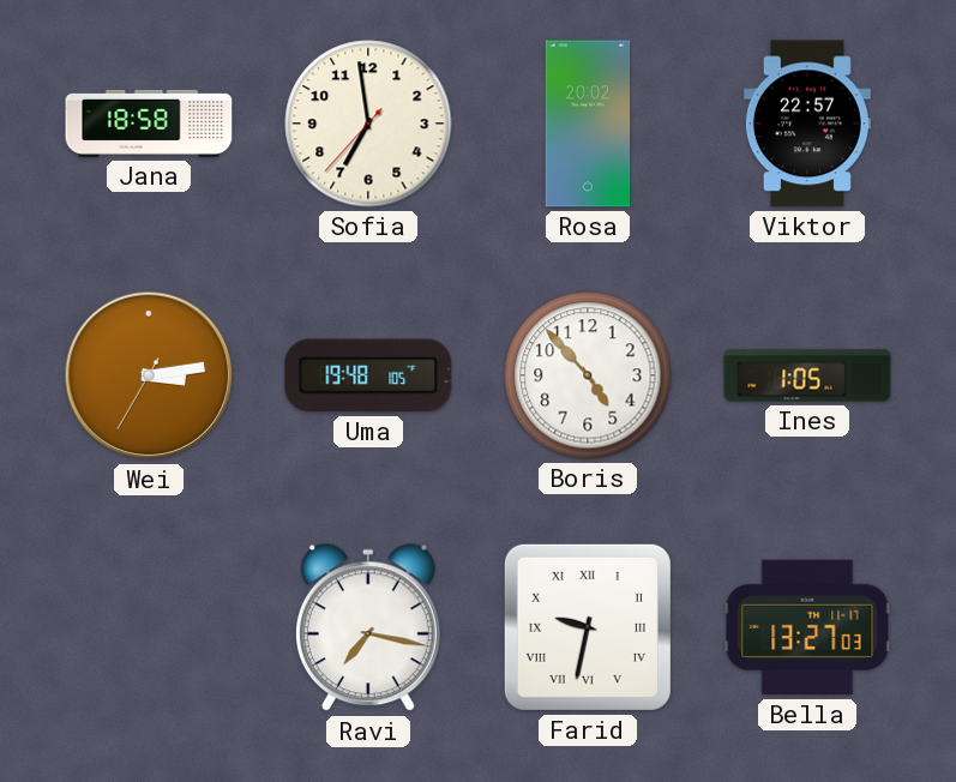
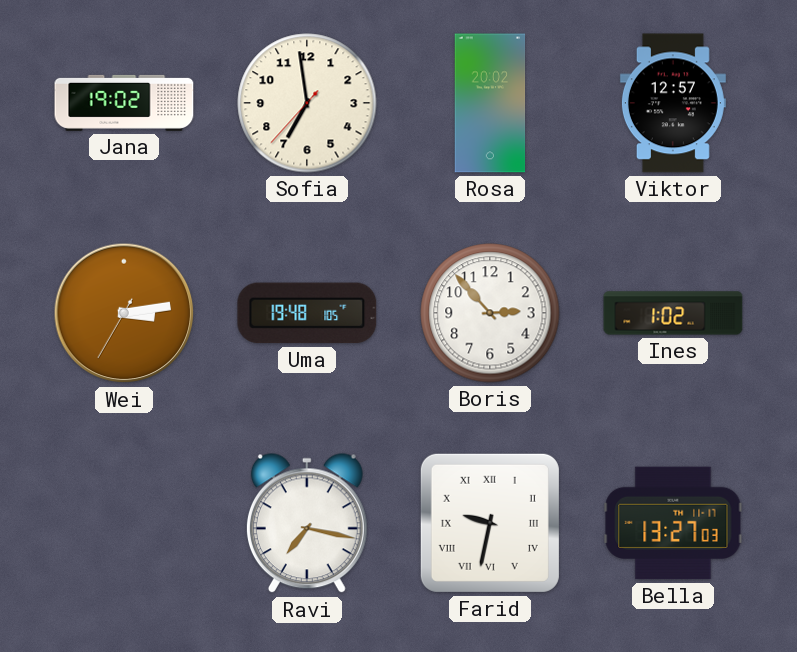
Jana: 18:58 -> 19:02 (124, 103)
Viktor: 22:57 -> 12:57 (673, 103)
Boris: 4:53 -> 2:53 (490, 313)
Ines: 1:05 -> 1:02 (673, 313)
